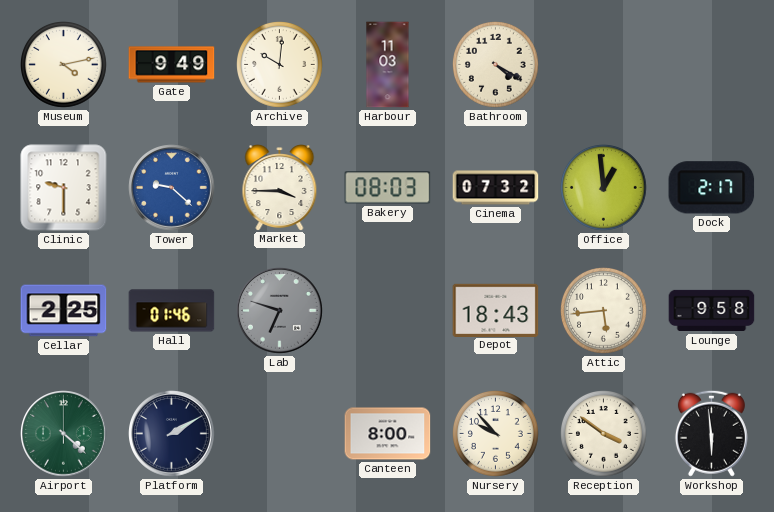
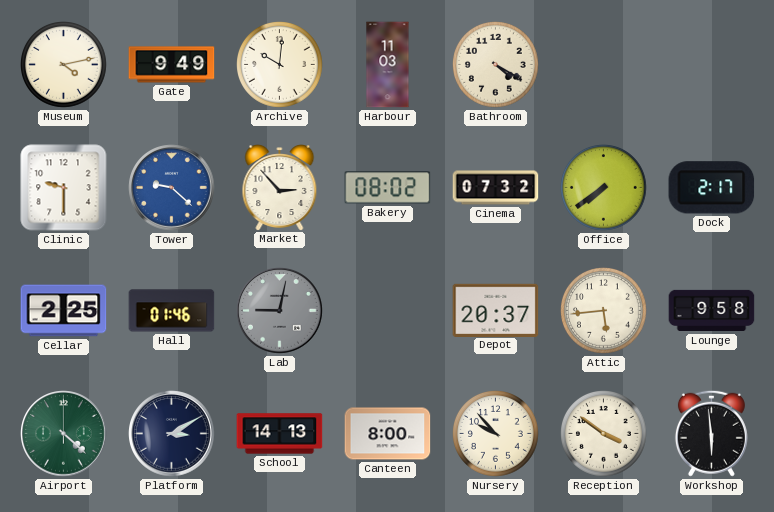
Market: 3:45 -> 2:53 (280, 188)
Bakery: 08:03 -> 08:02 (388, 188)
Office: 12:59 -> 7:39 (604, 188)
Lab: 6:48 -> 9:02 (280, 311)
Depot: 18:43 -> 20:37 (496, 310)
Platform: 2:10 -> 3:10 (172, 434)
School: none -> 14:13 (280, 434)
